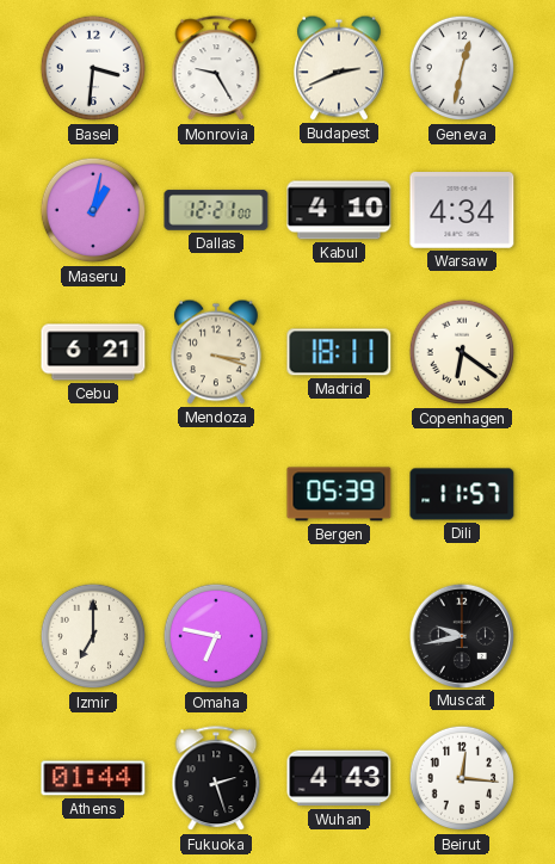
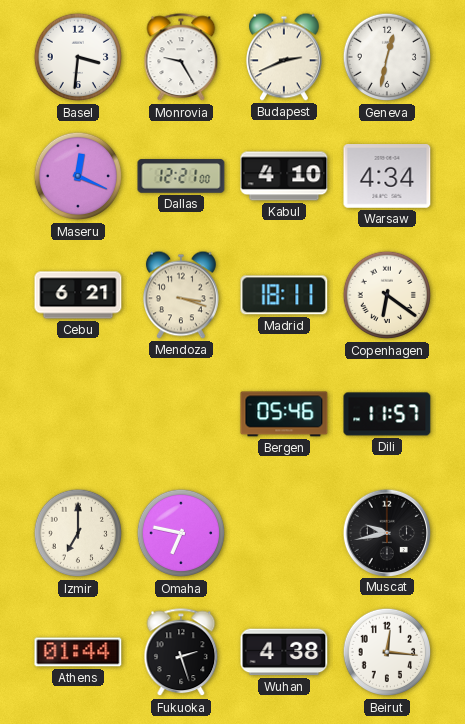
Maseru: 1:02 -> 12:19 (78, 176)
Bergen: 05:39 -> 05:46 (284, 414)
Wuhan: 4:43 -> 4:38 (284, 652)
